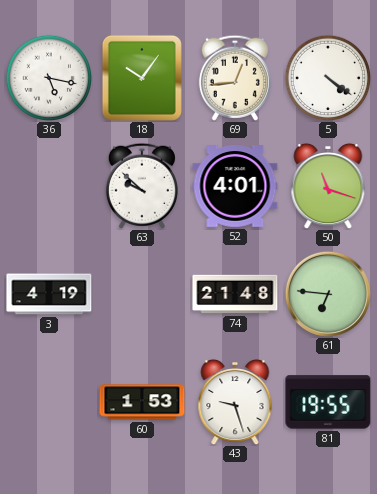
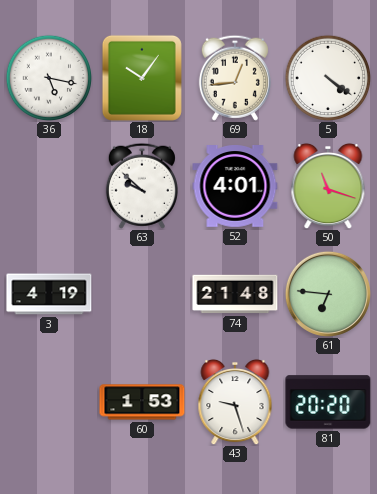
81: 19:55 -> 20:20 (328, 402)
